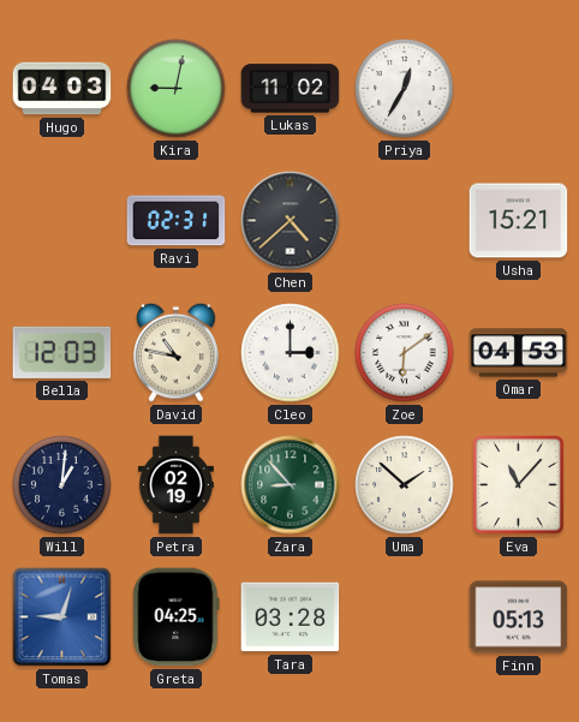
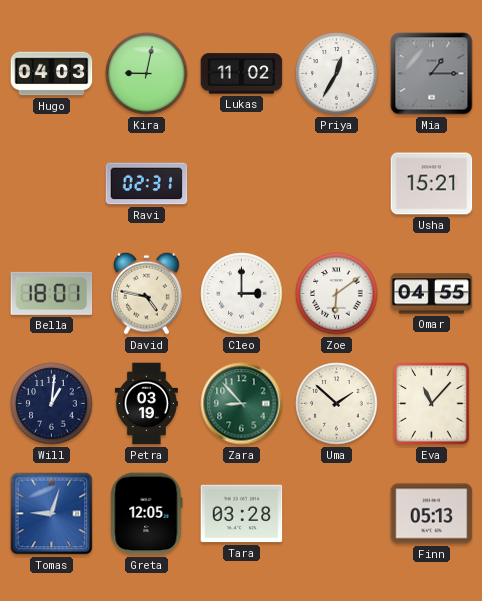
Mia: none -> 1:15 (432, 74)
Chen: 4:38 -> none (291, 221)
Bella: 12:03 -> 18:01 (52, 293)
David: 10:47 -> 4:47 (147, 293)
Omar: 04:53 -> 04:55 (432, 294)
Petra: 02:19 -> 03:19 (146, 404)
Greta: 04:25 -> 12:05 (147, 514)
